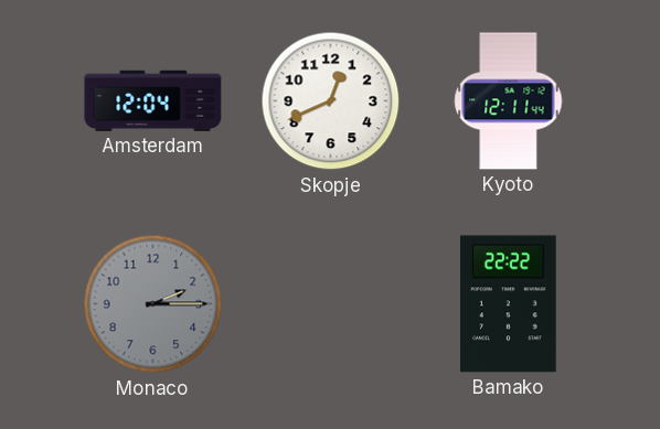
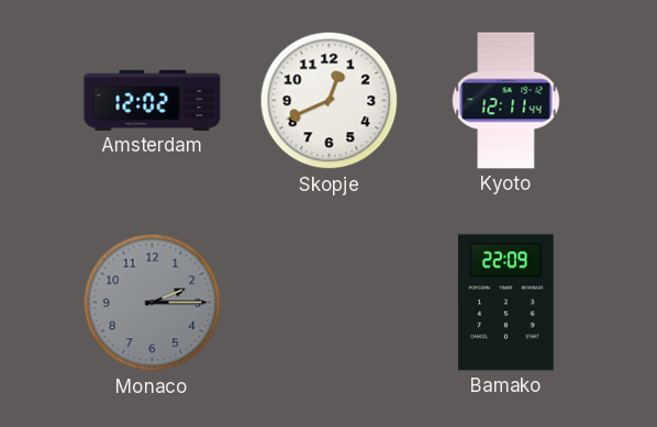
Amsterdam: 12:04 -> 12:02 (153, 100)
Bamako: 22:22 -> 22:09 (506, 303)
